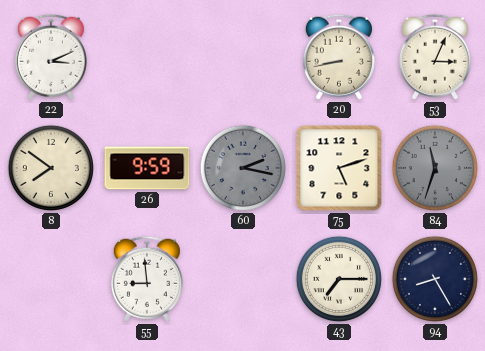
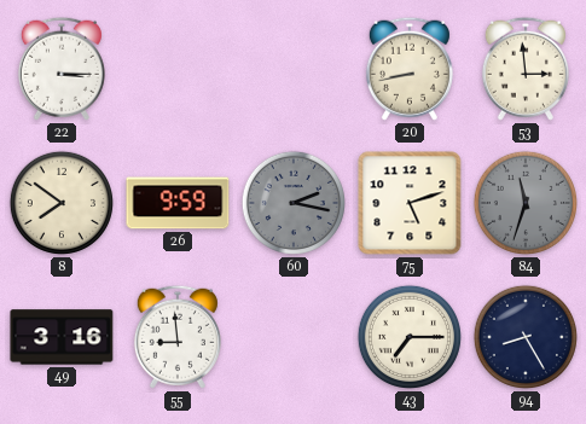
22: 3:11 -> 3:15 (62, 69)
53: 3:04 -> 2:59 (526, 69)
49: none -> 3:16 (62, 337)
